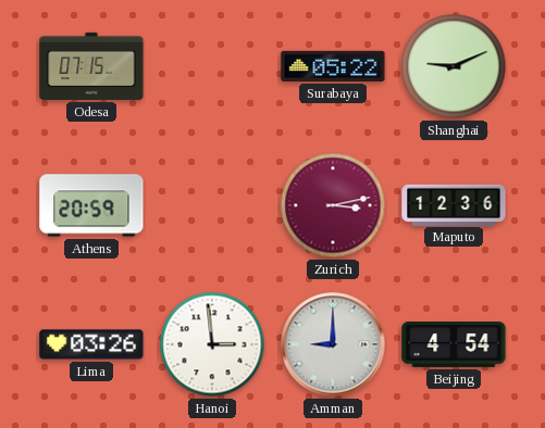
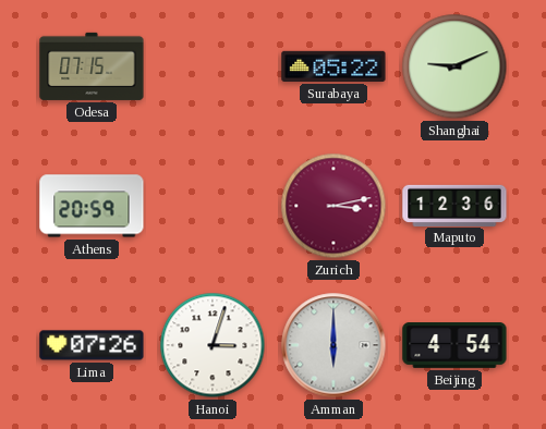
Lima: 03:26 -> 07:26 (92, 345)
Hanoi: 2:59 -> 3:03 (213, 345)
Amman: 9:00 -> 6:00 (333, 345)
